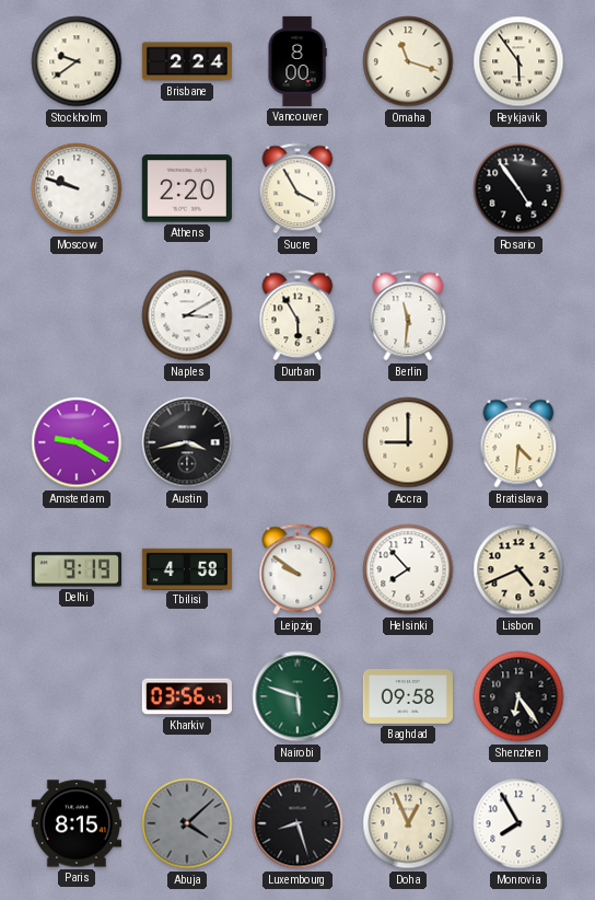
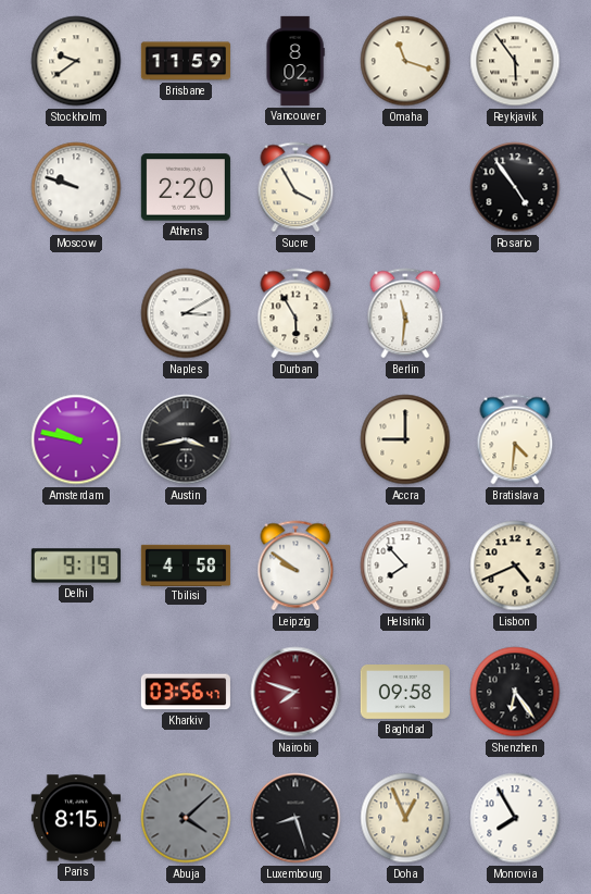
Brisbane: 2:24 -> 11:59 (186, 61)
Vancouver: 8:00 -> 8:02 (295, 61)
Amsterdam: 9:20 -> 9:47 (76, 439)
Nairobi: 5:48 -> 7:48 (295, 692)
Nairobi dial: green -> burgundy (295, 692)
